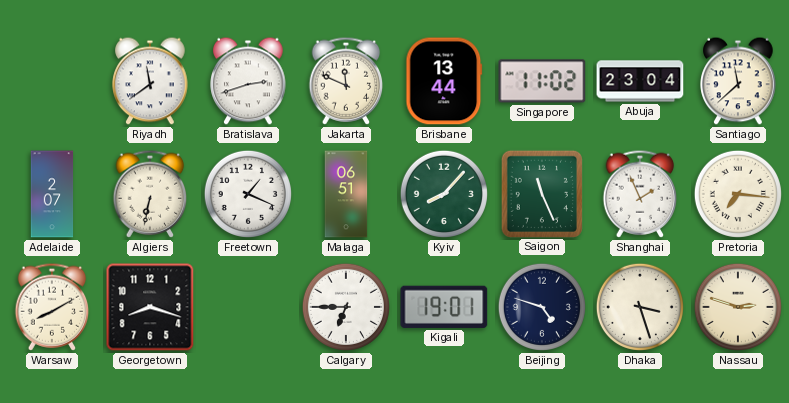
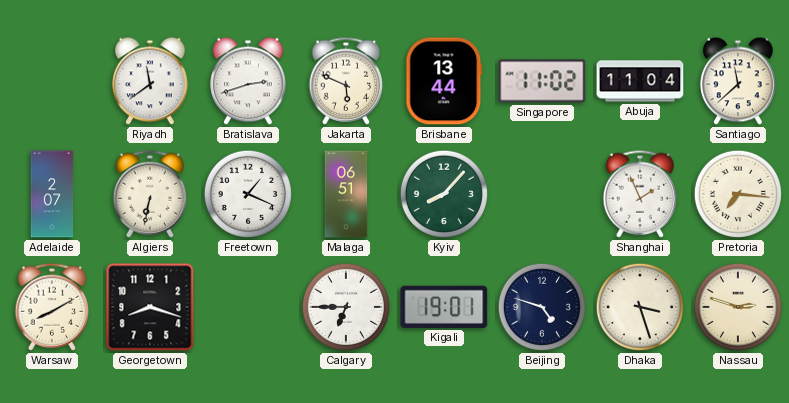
Jakarta: 11:49 -> 5:49 (346, 81)
Abuja: 23:04 -> 11:04 (640, 81)
Saigon: 11:26 -> none (542, 193)
